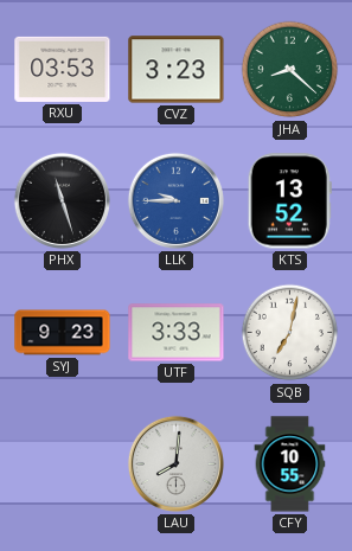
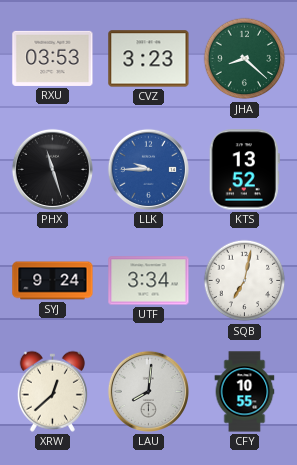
SYJ: 9:23 -> 9:24 (53, 281)
UTF: 3:33 -> 3:34 (149, 281)
XRW: none -> 12:38 (52, 391)
